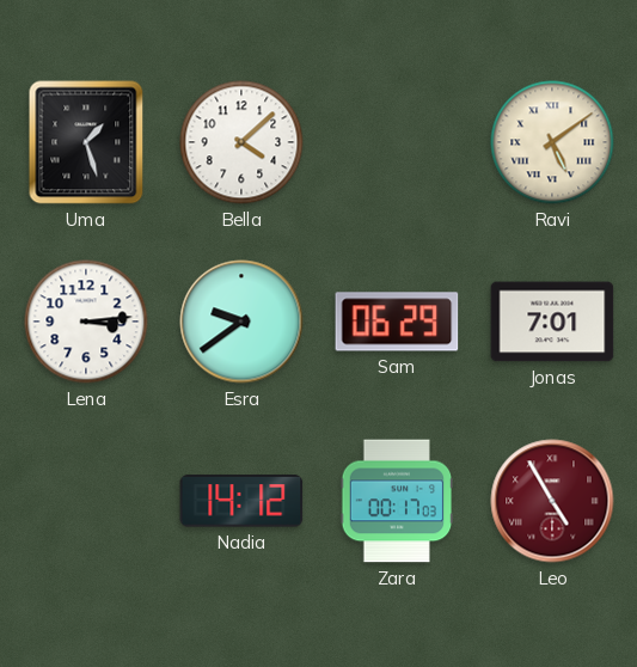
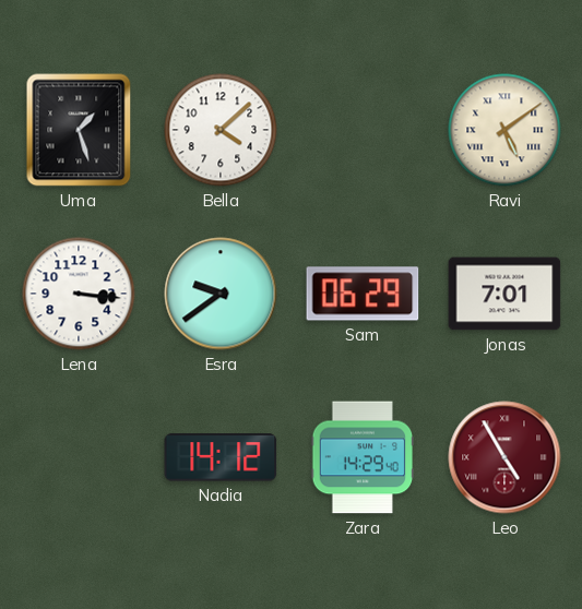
Lena: 3:14 -> 3:16 (79, 294)
Zara: 00:17 -> 14:29 (363, 457)
